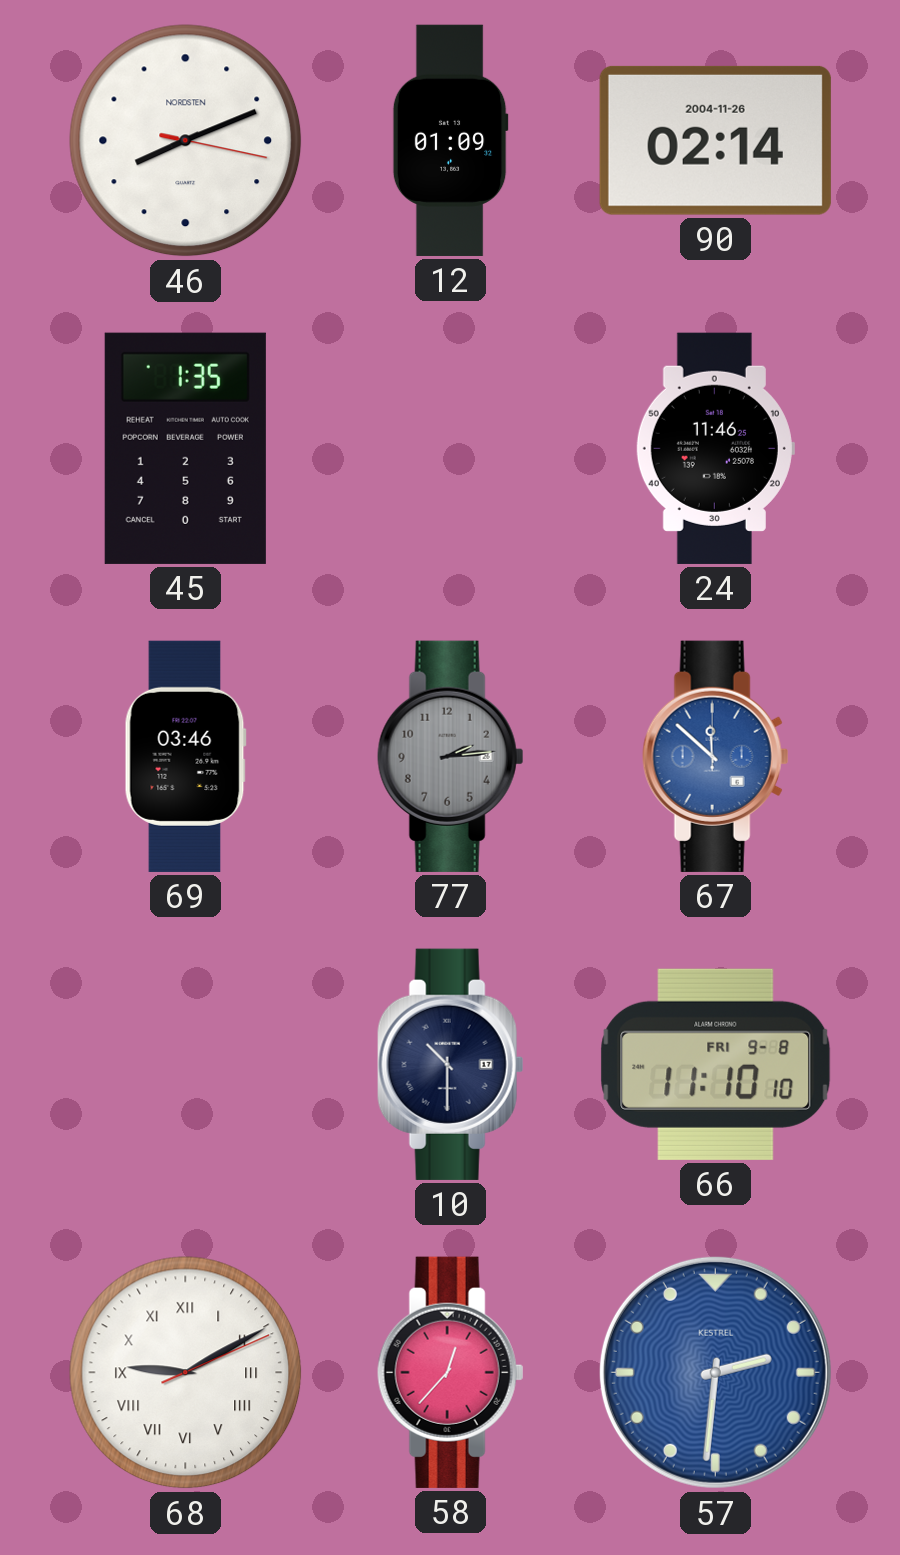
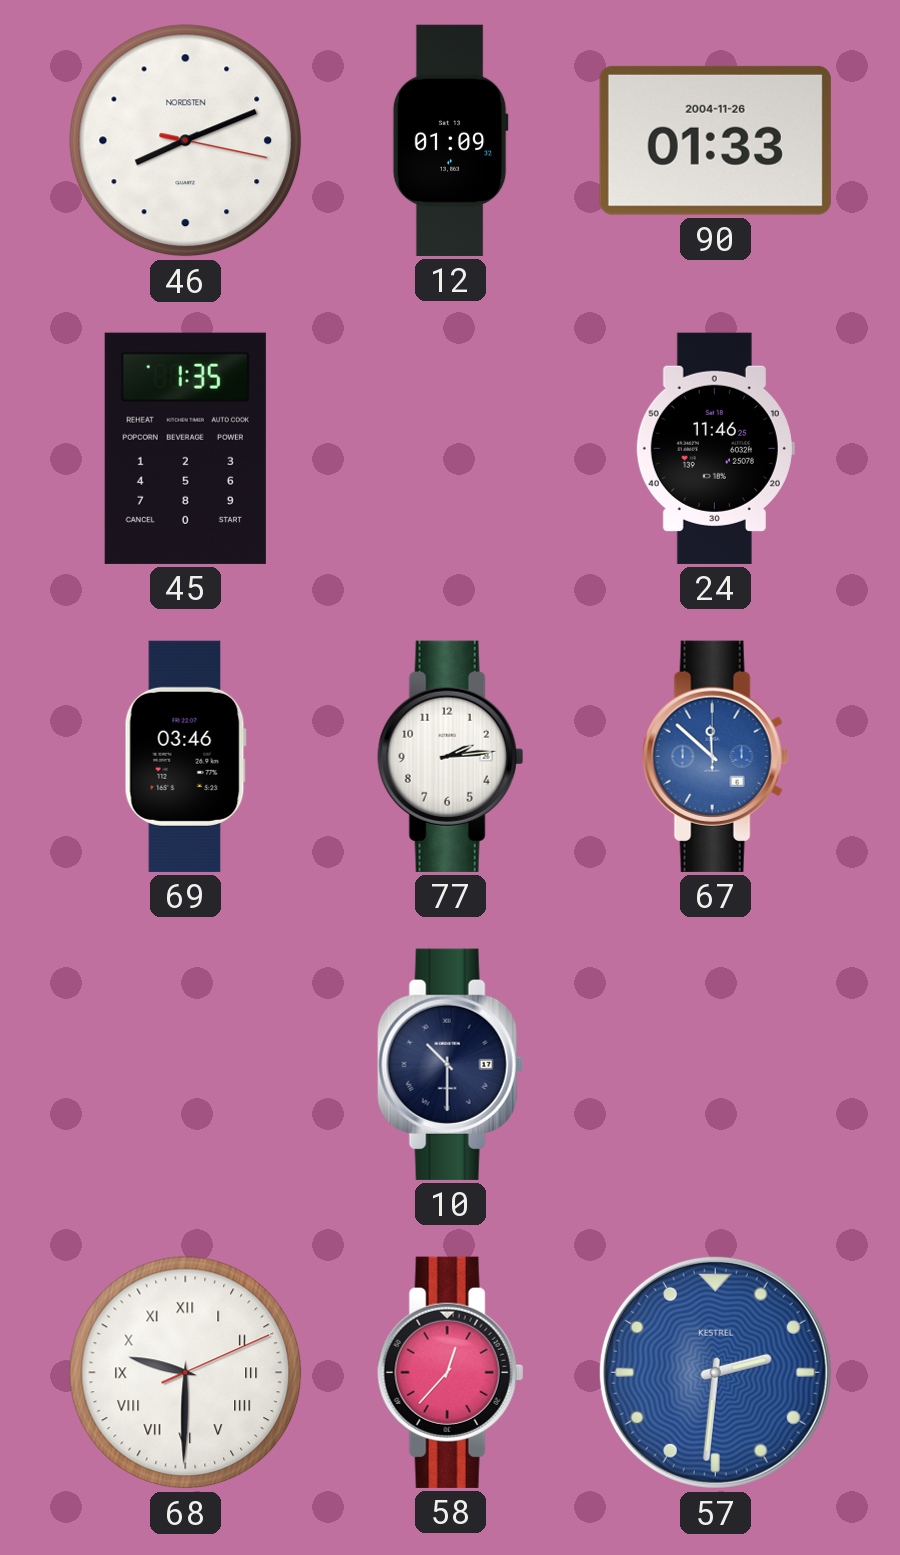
90: 02:14 -> 01:33 (715, 140)
77 dial: grey -> white (451, 756)
66: 11:10 -> none (716, 1064)
68: 9:10 -> 9:30 (186, 1373)
